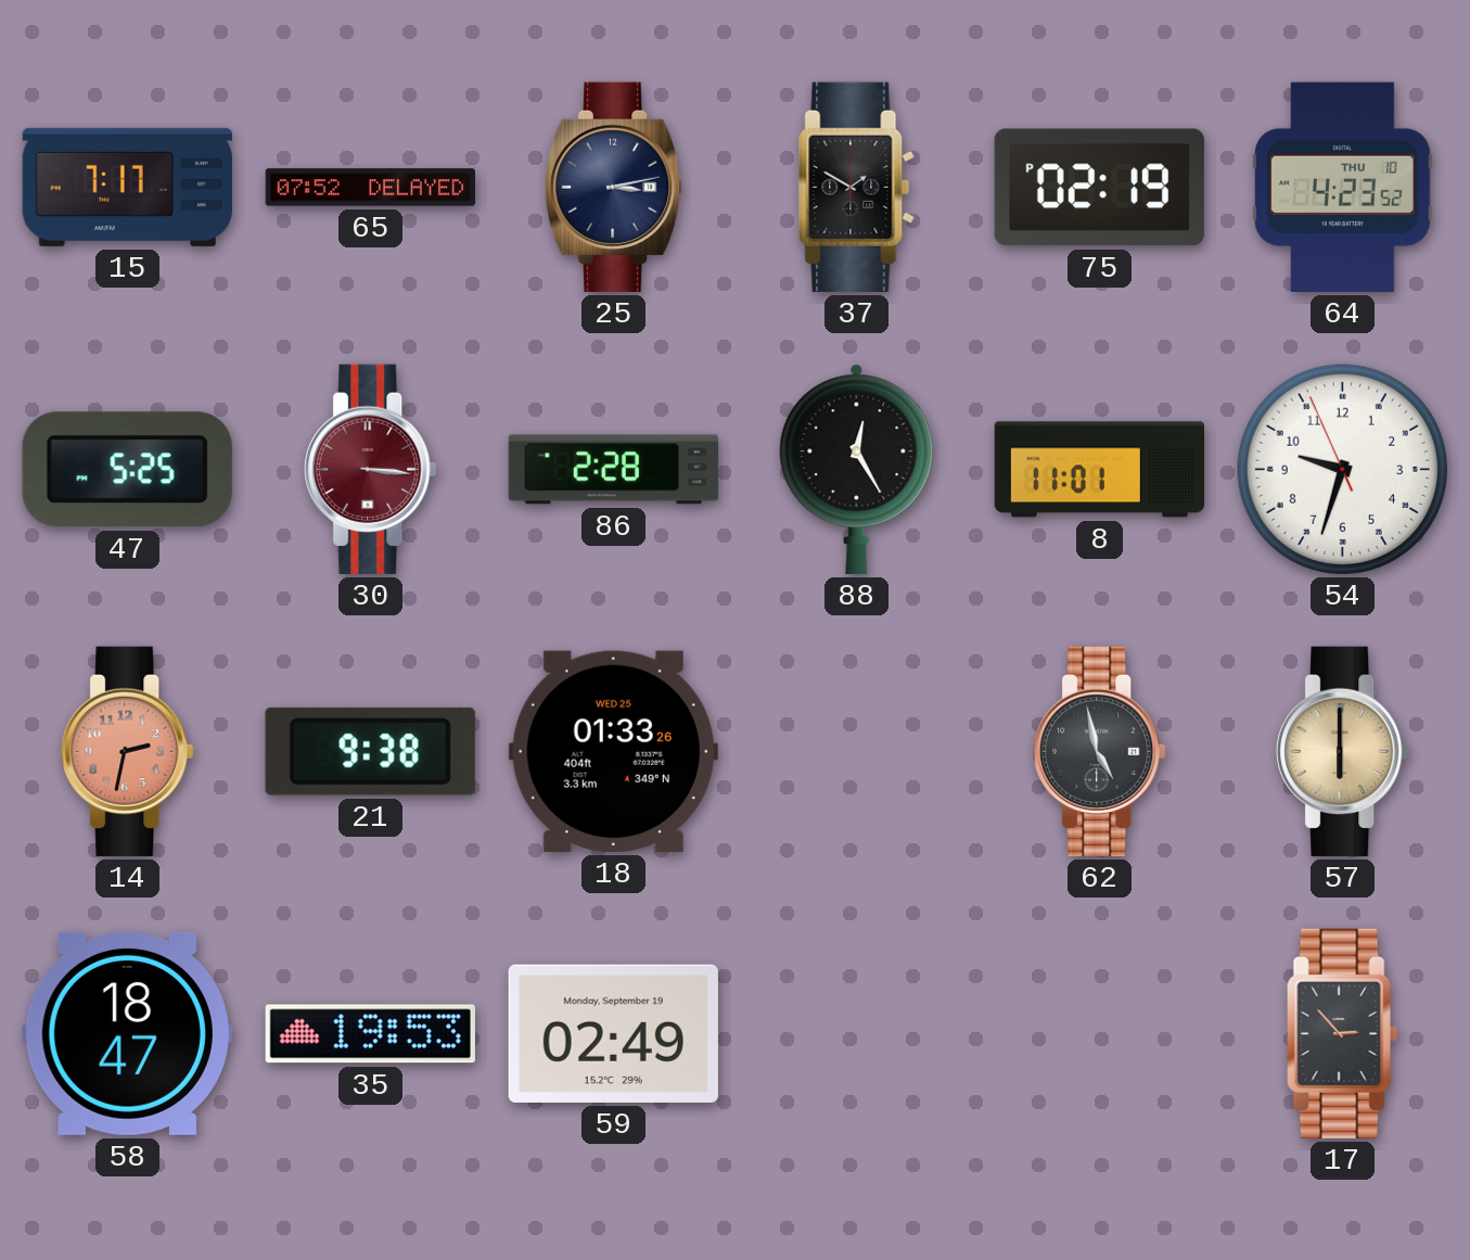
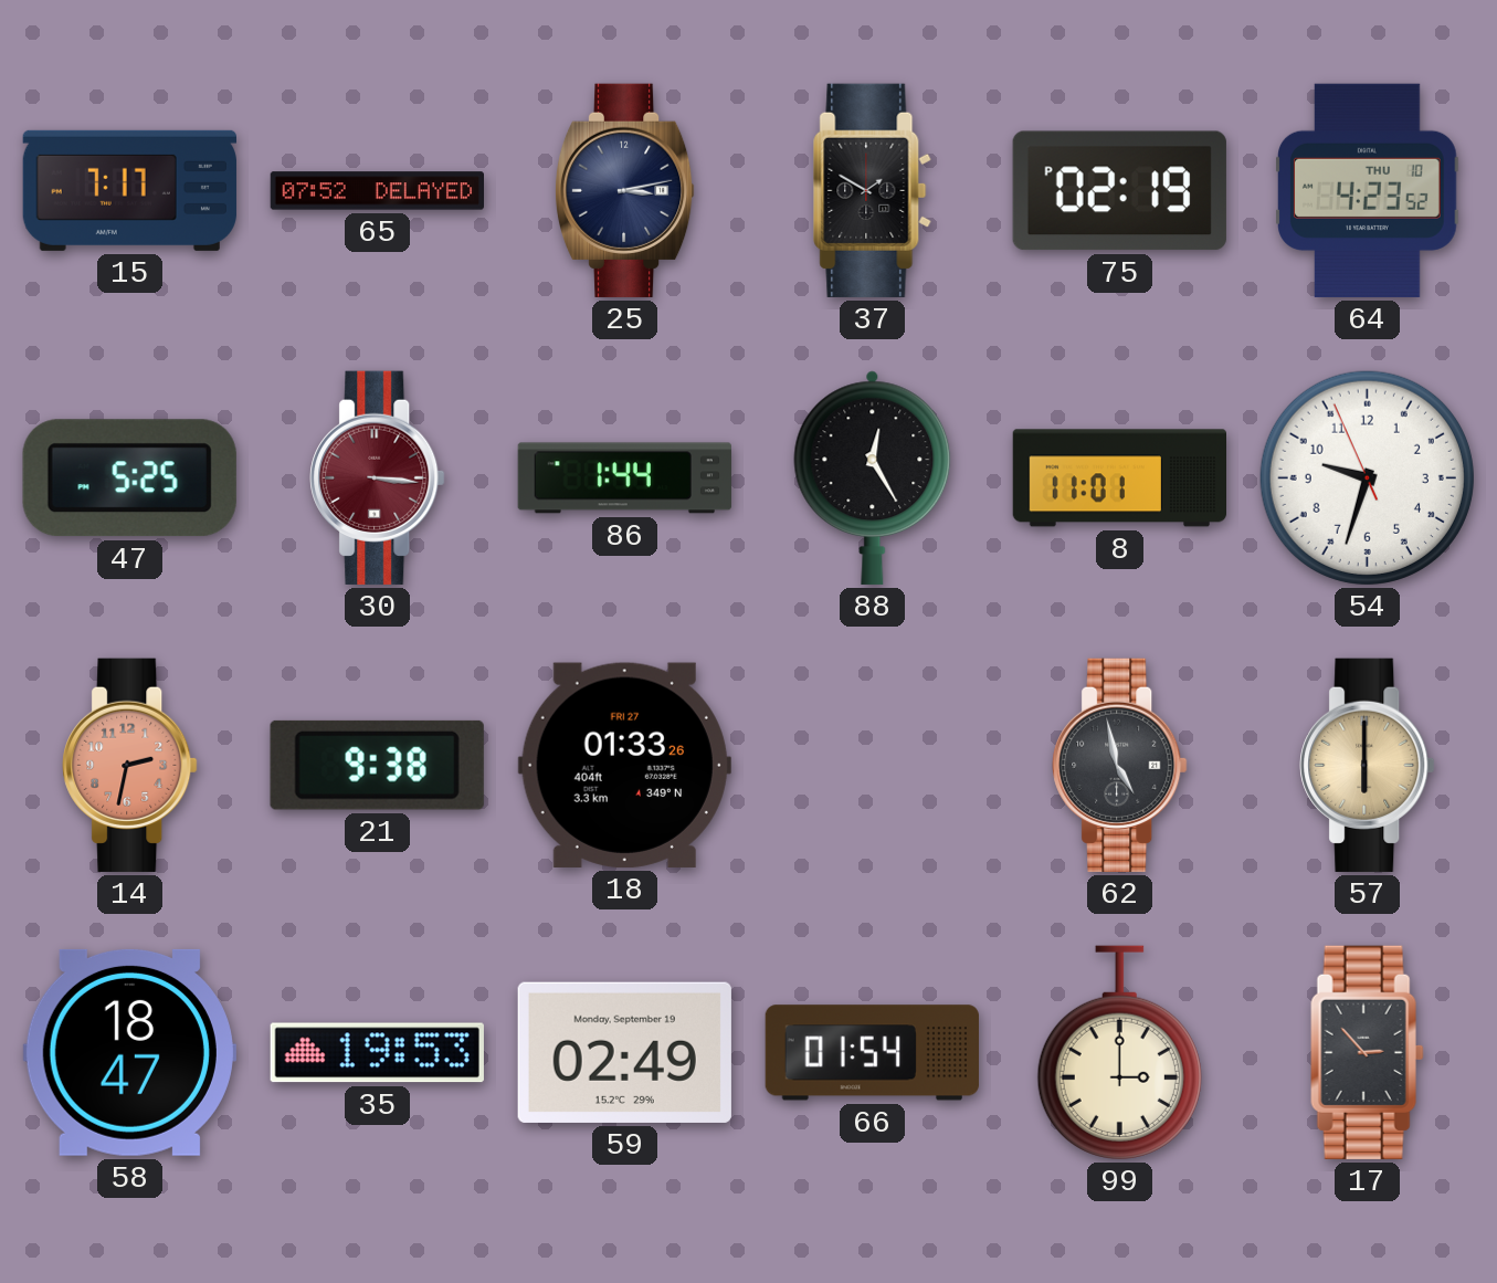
86: 2:28 -> 1:44 (624, 479)
18 date: WED 25 -> FRI 27 (624, 765)
66: none -> 01:54 (872, 1053)
99: none -> 3:00 (1119, 1052)
